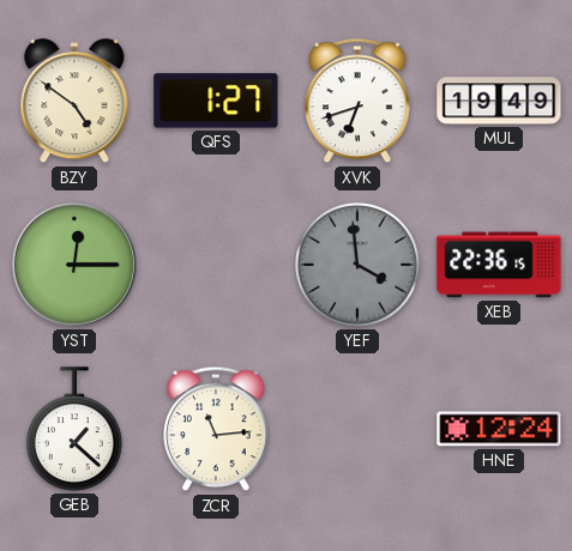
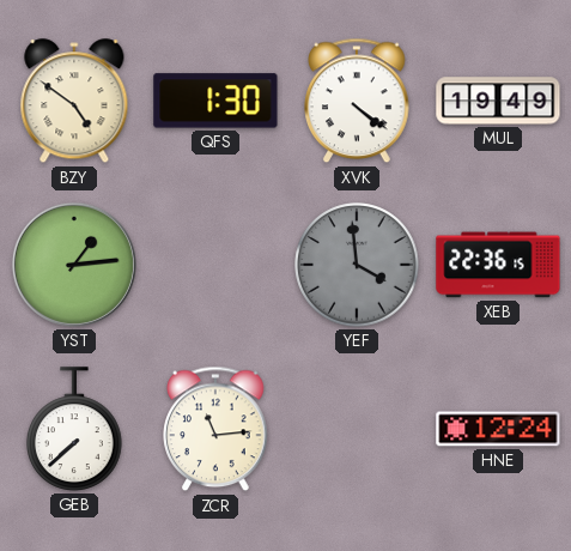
QFS: 1:27 -> 1:30 (215, 101)
XVK: 6:42 -> 4:21 (357, 101)
YST: 12:15 -> 1:14 (74, 265)
GEB: 1:22 -> 7:38 (75, 429)
